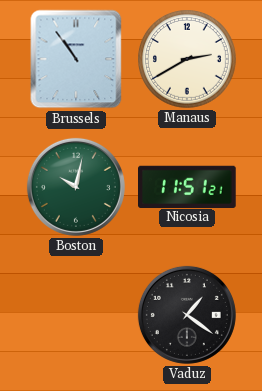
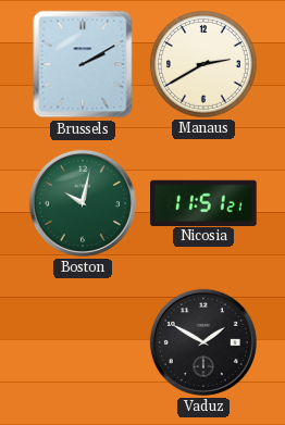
Brussels: 10:54 -> 2:10 (83, 64)
Vaduz: 1:21 -> 1:50 (203, 342)
